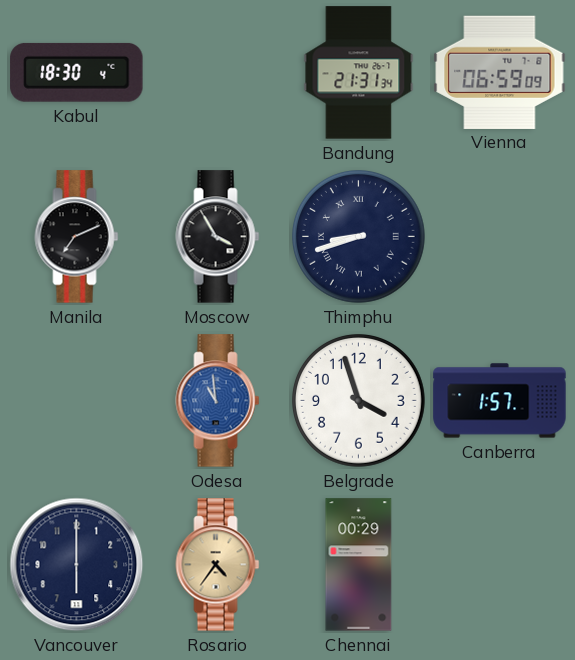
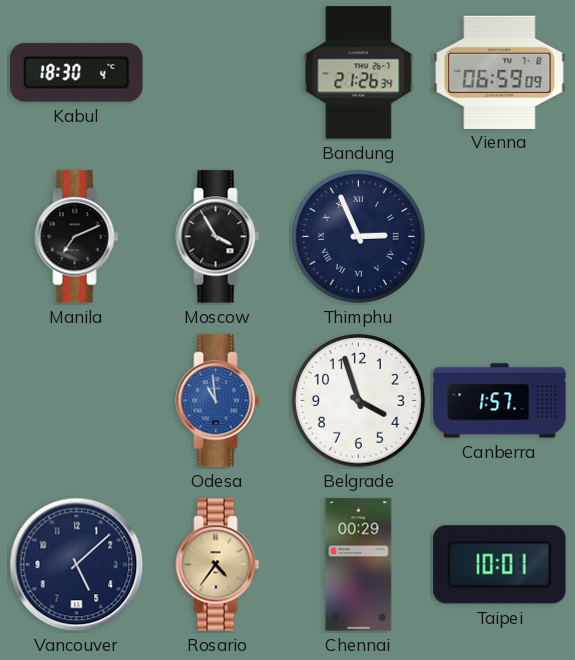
Bandung: 21:31 -> 21:26 (359, 73)
Thimphu: 8:42 -> 2:56 (359, 237)
Vancouver: 6:00 -> 5:08 (77, 565)
Taipei: none -> 10:01 (500, 565)
